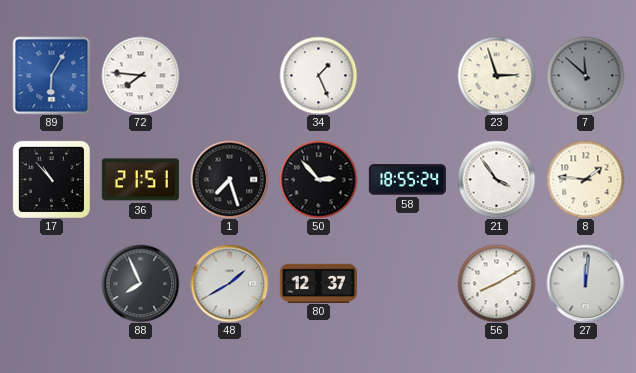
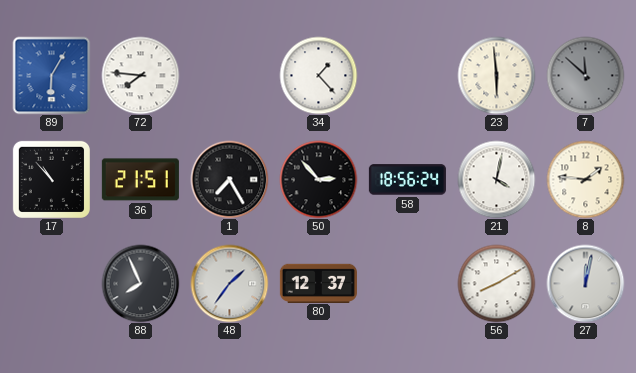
34: 1:26 -> 1:23 (318, 75)
23: 2:57 -> 5:59 (496, 75)
1: 7:27 -> 7:25 (229, 179)
58: 18:55 -> 18:56 (407, 180)
21: 3:54 -> 4:02 (496, 179)
48: 1:40 -> 1:36 (229, 283)
27: 12:01 -> 12:02 (585, 283)
